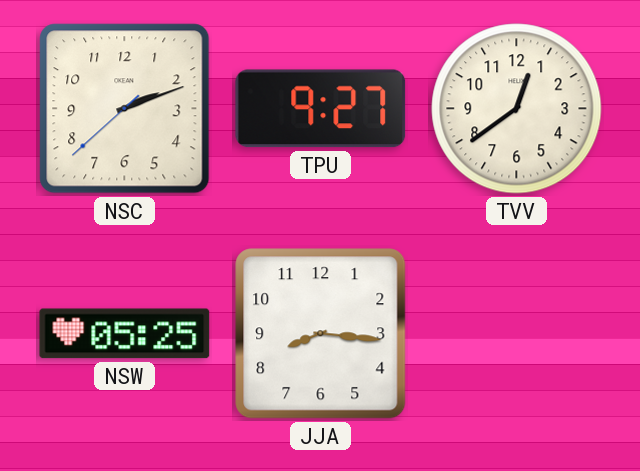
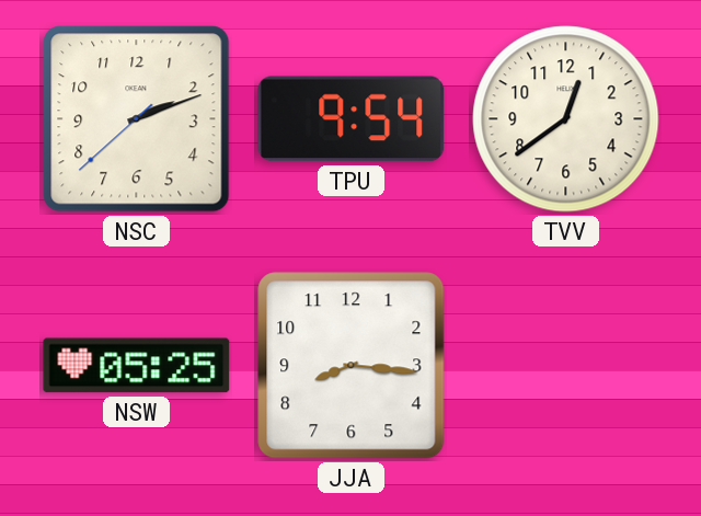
TPU: 9:27 -> 9:54 (352, 119)
